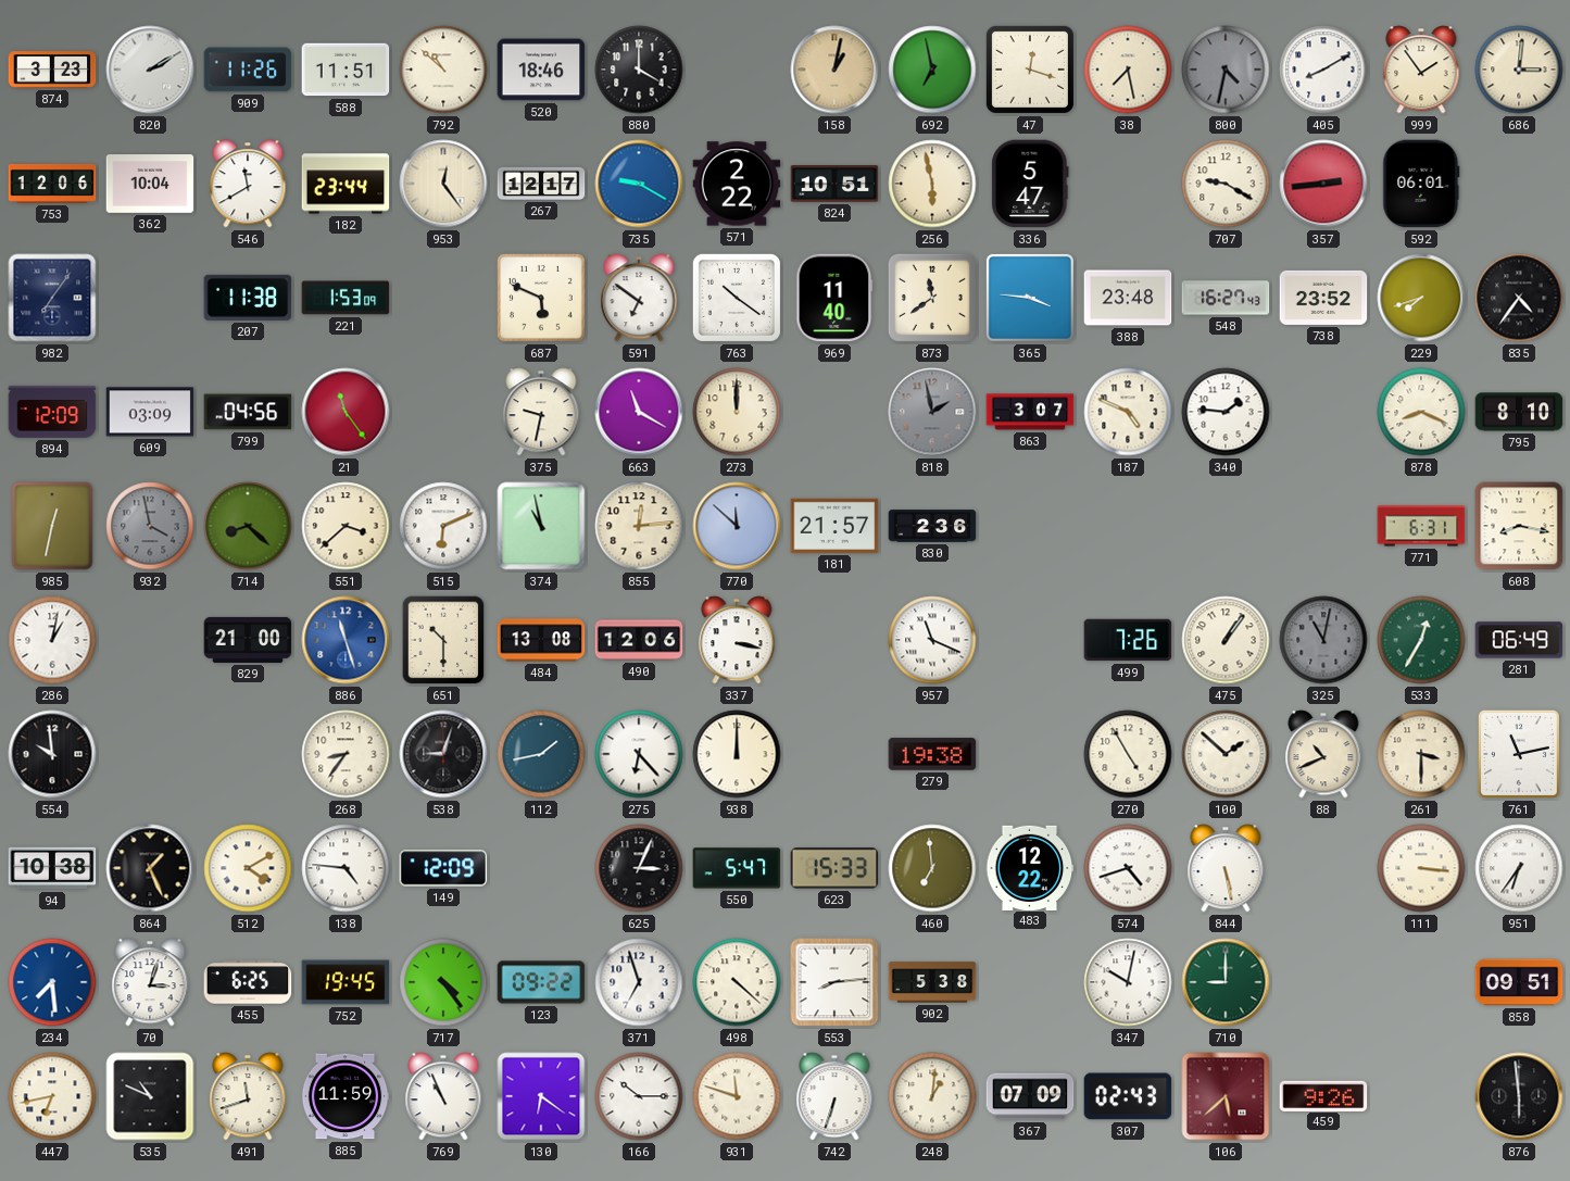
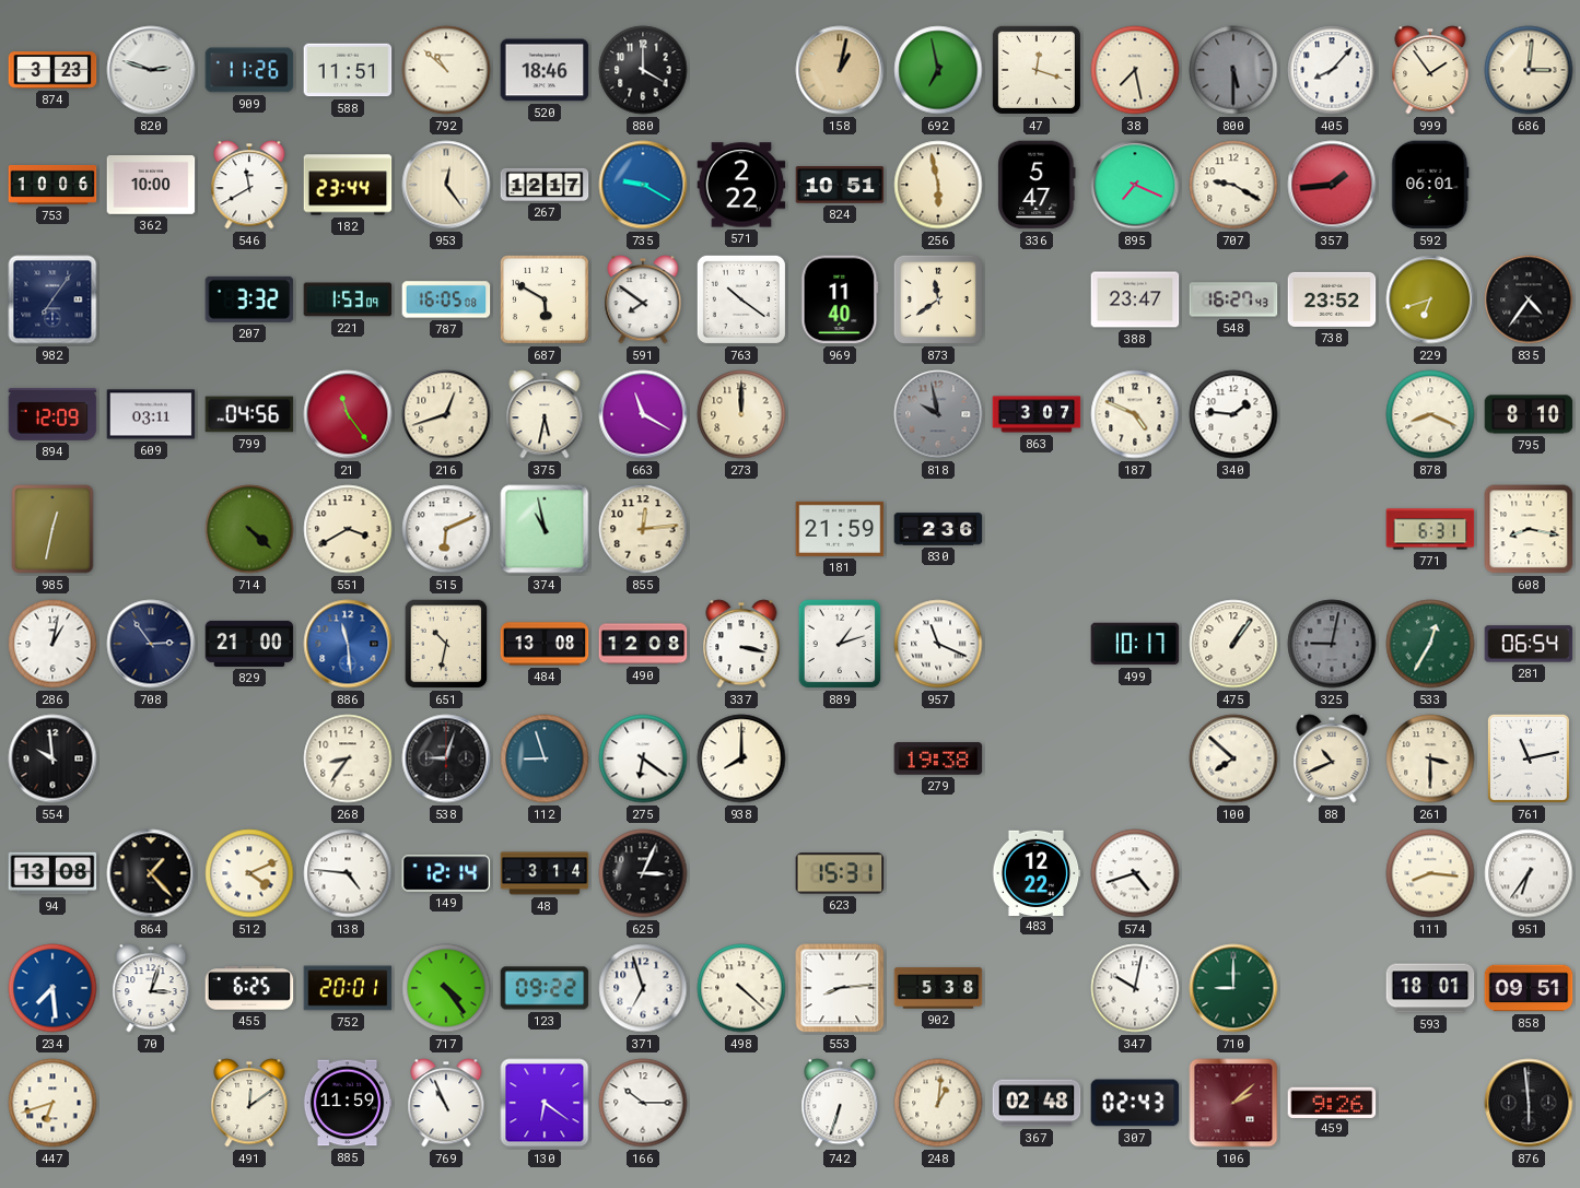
820: 2:10 -> 2:48 (151, 70)
800: 4:32 -> 5:30 (1233, 70)
405: 8:10 -> 8:07 (1332, 70)
753: 12:06 -> 10:06 (52, 185)
362: 10:04 -> 10:00 (151, 185)
895: none -> 7:19 (1135, 185)
357: 2:44 -> 1:44 (1332, 185)
207: 11:38 -> 3:32 (249, 299)
787: none -> 16:05 (446, 299)
687: 5:49 -> 5:50 (545, 299)
591: 6:51 -> 7:51 (643, 299)
365: 3:46 -> none (1030, 298)
388: 23:48 -> 23:47 (1135, 299)
229: 7:42 -> 6:42 (1430, 299)
609: 03:09 -> 03:11 (151, 414)
216: none -> 12:42 (446, 414)
375: 9:32 -> 5:32 (545, 414)
818: 1:58 -> 9:58 (938, 414)
932: 3:58 -> none (150, 526)
714: 8:22 -> 4:22 (249, 529)
551: 3:38 -> 3:40 (348, 529)
770: 11:52 -> none (737, 526)
181: 21:57 -> 21:59 (840, 529)
708: none -> 2:54 (151, 644)
886: 11:27 -> 11:29 (348, 644)
651: 10:30 -> 10:32 (446, 644)
490: 12:06 -> 12:08 (643, 644)
889: none -> 1:12 (840, 644)
499: 7:26 -> 10:17 (1135, 644)
325: 11:02 -> 9:02 (1332, 644)
281: 06:49 -> 06:54 (1529, 644)
112: 1:43 -> 8:57 (545, 758)
275: 6:23 -> 6:21 (643, 758)
938: 12:00 -> 8:00 (741, 758)
270: 4:55 -> none (1128, 754)
100: 1:52 -> 7:52 (1233, 758)
94: 10:38 -> 13:08 (52, 873)
864: 1:26 -> 1:23 (151, 873)
512: 4:10 -> 4:11 (249, 873)
149: 12:09 -> 12:14 (446, 873)
48: none -> 3:14 (545, 873)
550: 5:47 -> none (737, 868)
623: 15:33 -> 15:31 (840, 873)
460: 6:59 -> none (932, 868)
844: 5:28 -> none (1226, 868)
111: 3:16 -> 8:16 (1430, 873)
752: 19:45 -> 20:01 (348, 988)
593: none -> 18:01 (1430, 988)
447: 6:43 -> 6:42 (52, 1103)
535: 10:49 -> none (150, 1096)
491: 11:42 -> 12:09 (249, 1103)
931: 11:48 -> none (737, 1096)
367: 07:09 -> 02:48 (1037, 1103)
106: 5:38 -> 2:08 (1233, 1103)
